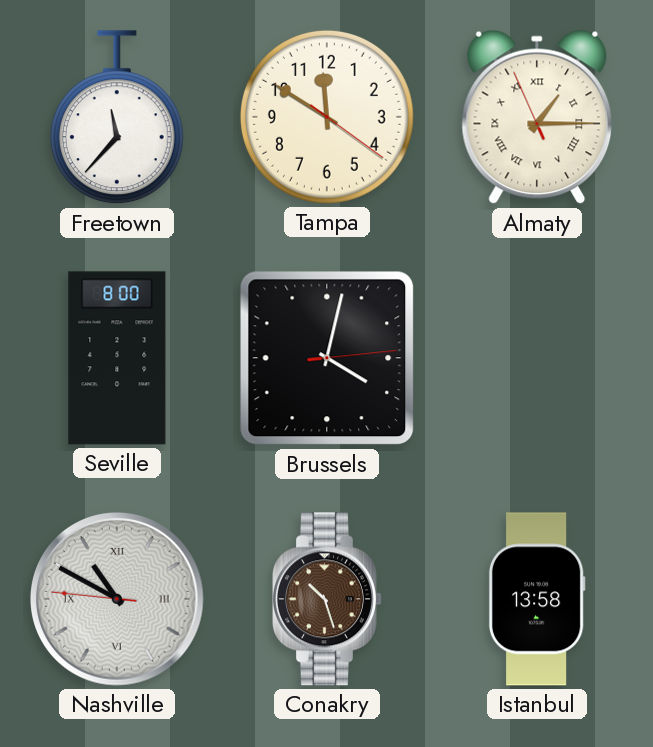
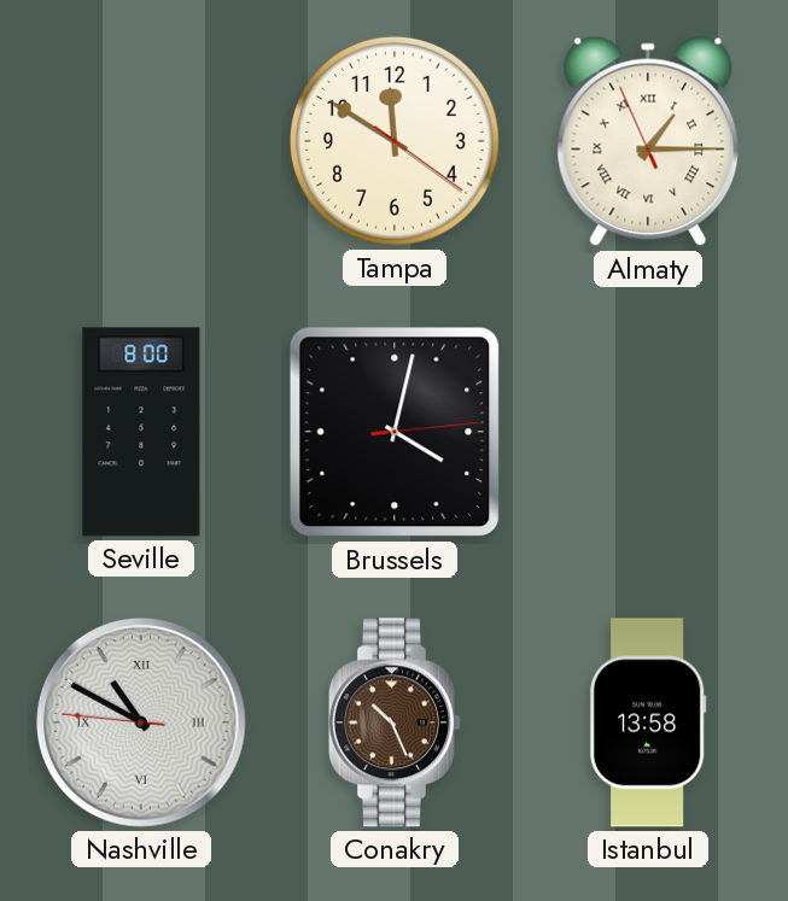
Freetown: 11:37 -> none (117, 118)
Conakry: 10:27 -> 10:26 (395, 722)
